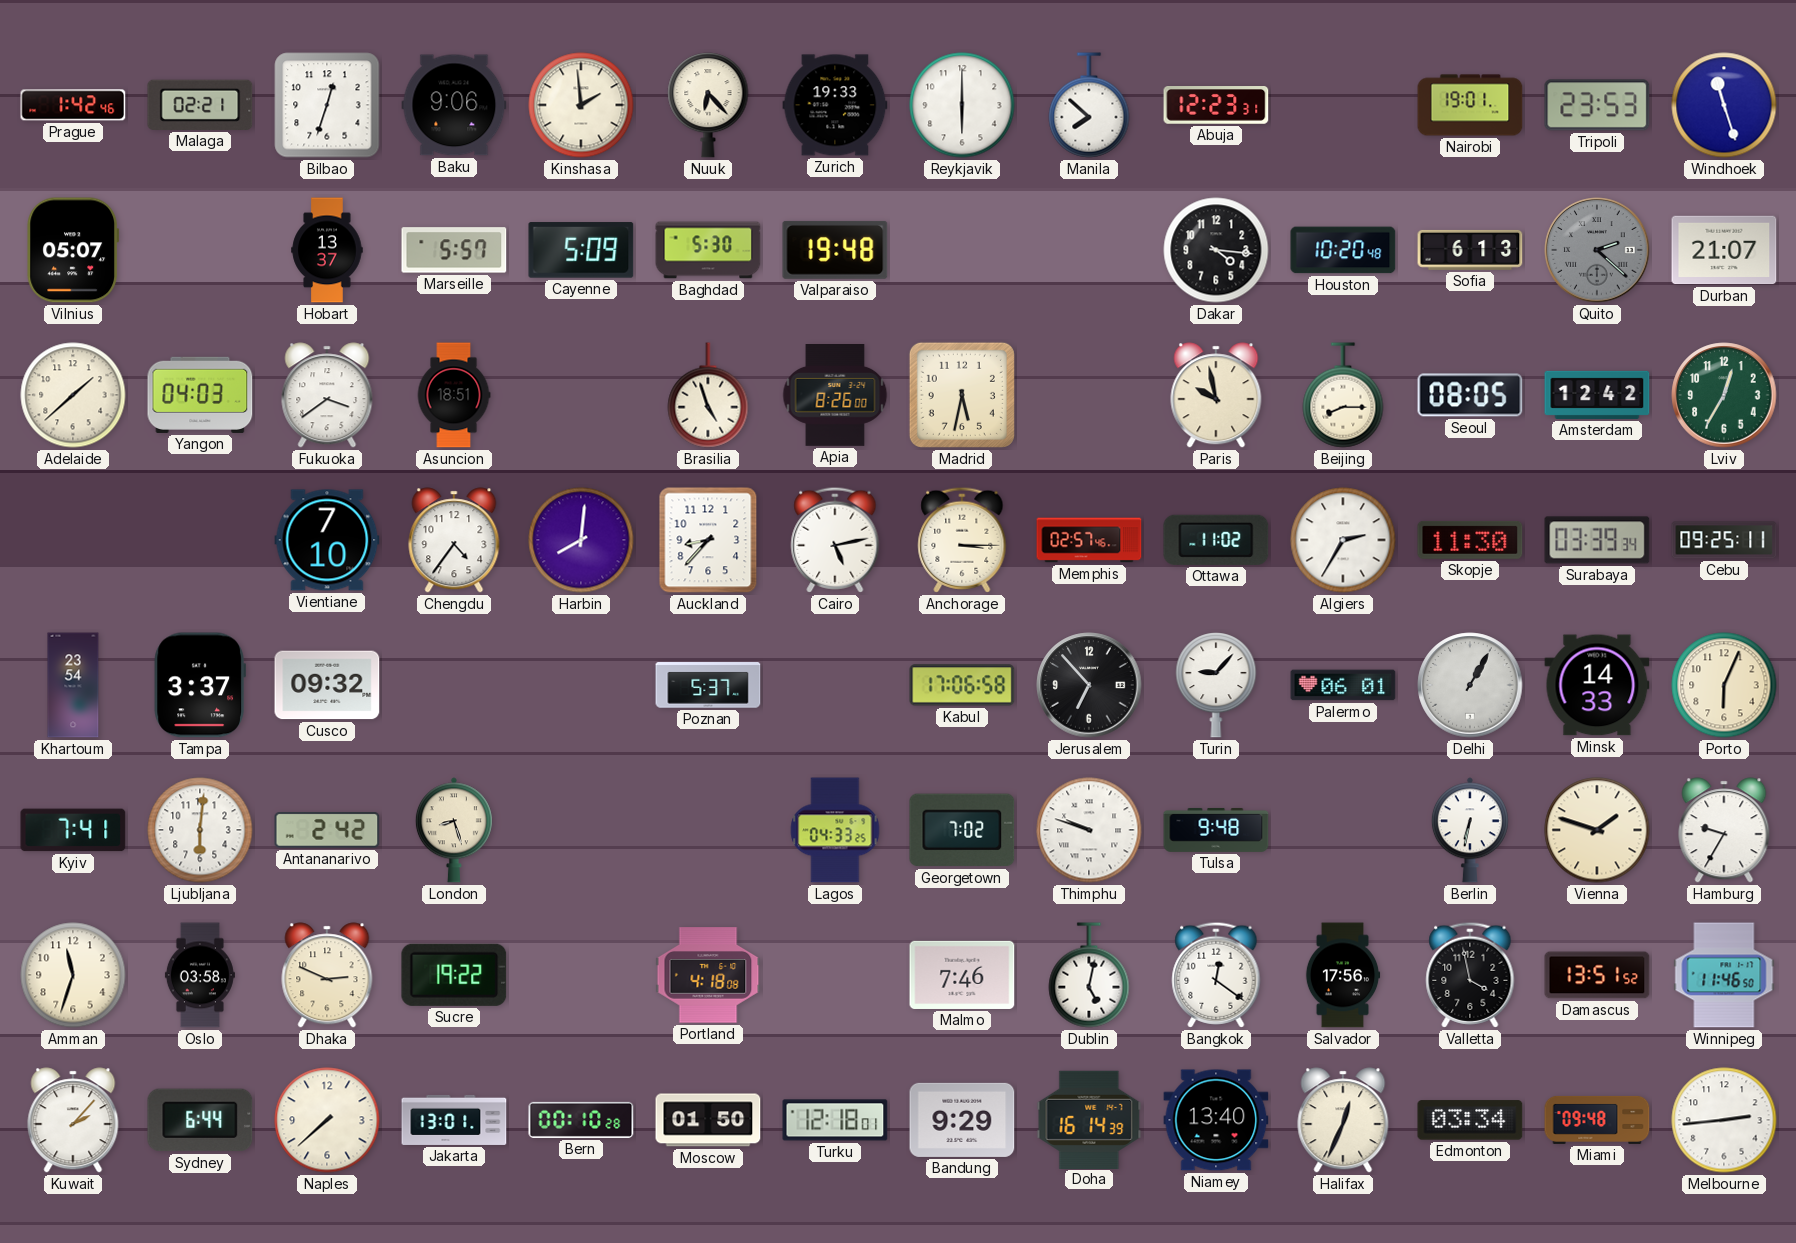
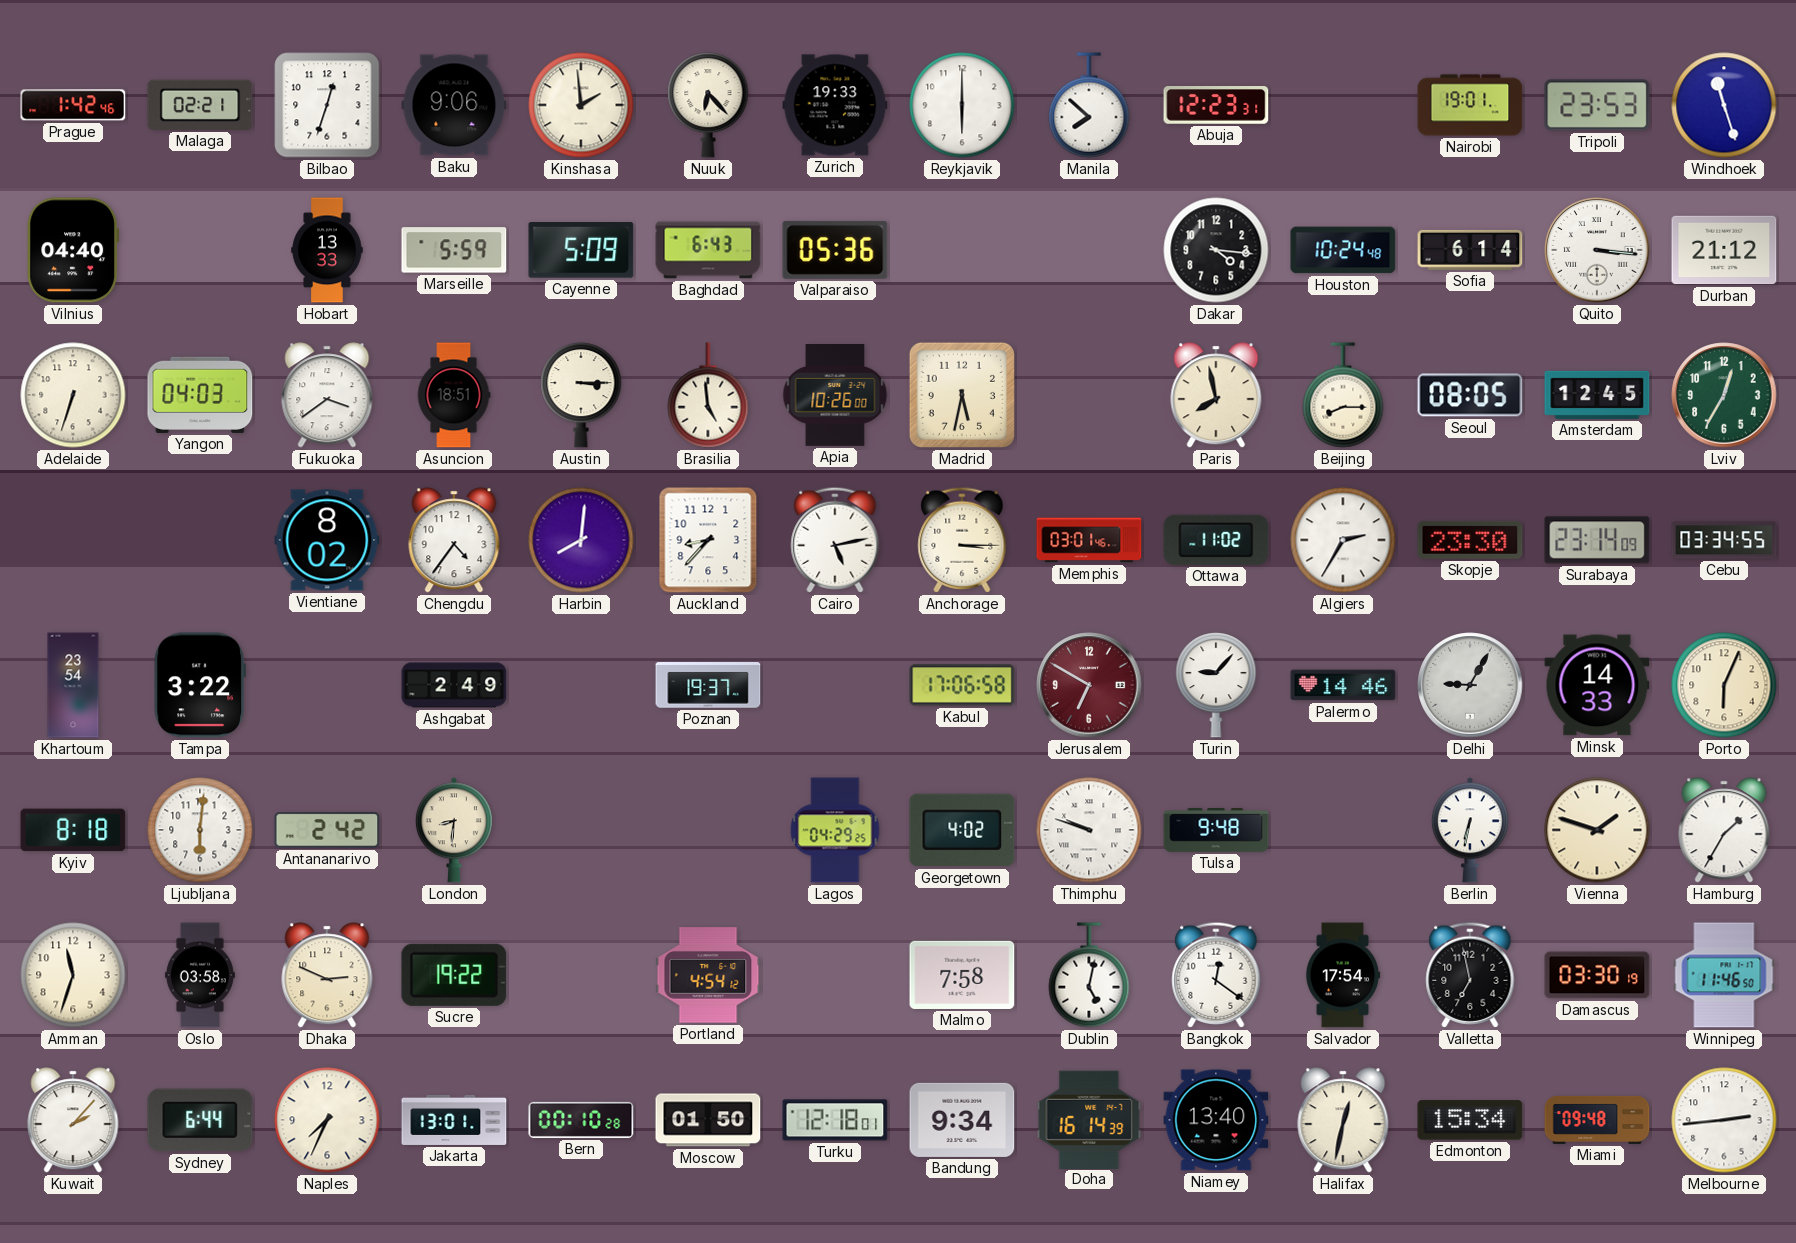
Vilnius: 05:07 -> 04:40 (73, 250)
Hobart: 13:37 -> 13:33 (327, 250)
Marseille: 5:57 -> 5:59 (454, 250)
Baghdad: 5:30 -> 6:43 (708, 250)
Valparaiso: 19:48 -> 05:36 (835, 250)
Houston: 10:20 -> 10:24 (1343, 250)
Sofia: 6:13 -> 6:14 (1470, 250)
Quito: 2:22 -> 3:16 (1597, 250)
Quito dial: grey -> white (1597, 250)
Durban: 21:07 -> 21:12 (1724, 250)
Adelaide: 1:38 -> 6:33 (73, 395)
Austin: none -> 3:15 (581, 395)
Brasilia: 4:57 -> 4:59 (708, 395)
Apia: 8:26 -> 10:26 (835, 396)
Paris: 9:58 -> 7:58 (1216, 395)
Amsterdam: 12:42 -> 12:45 (1597, 395)
Vientiane: 7:10 -> 8:02 (327, 540)
Memphis: 02:57 -> 03:01 (1089, 540)
Skopje: 11:30 -> 23:30 (1470, 540)
Surabaya: 03:39 -> 23:14 (1597, 540)
Cebu: 09:25 -> 03:34 (1724, 540)
Tampa: 3:37 -> 3:22 (200, 685)
Cusco: 09:32 -> none (327, 685)
Ashgabat: none -> 2:49 (454, 685)
Poznan: 5:37 -> 19:37 (708, 685)
Jerusalem: 6:53 -> 6:50 (1089, 685)
Jerusalem dial: black -> burgundy (1089, 685)
Palermo: 06:01 -> 14:46 (1343, 685)
Delhi: 1:05 -> 9:05 (1470, 685)
Kyiv: 7:41 -> 8:18 (73, 830)
London: 8:27 -> 8:31 (454, 830)
Lagos: 04:33 -> 04:29 (835, 830)
Georgetown: 7:02 -> 4:02 (962, 830)
Hamburg: 9:35 -> 1:35 (1724, 830)
Portland: 4:18 -> 4:54 (708, 975)
Malmo: 7:46 -> 7:58 (962, 975)
Salvador: 17:56 -> 17:54 (1343, 975)
Valletta: 3:58 -> 6:58 (1470, 975)
Damascus: 13:51 -> 03:30 (1597, 975)
Naples: 7:38 -> 7:34 (327, 1120)
Bandung: 9:29 -> 9:34 (962, 1120)
Halifax: 12:34 -> 12:32 (1343, 1120)
Edmonton: 03:34 -> 15:34 (1470, 1120)
